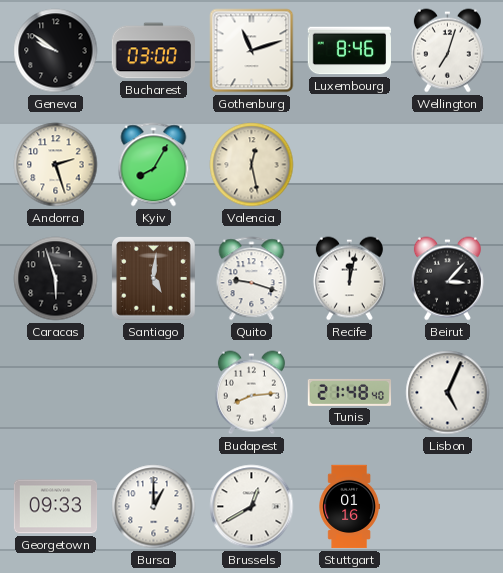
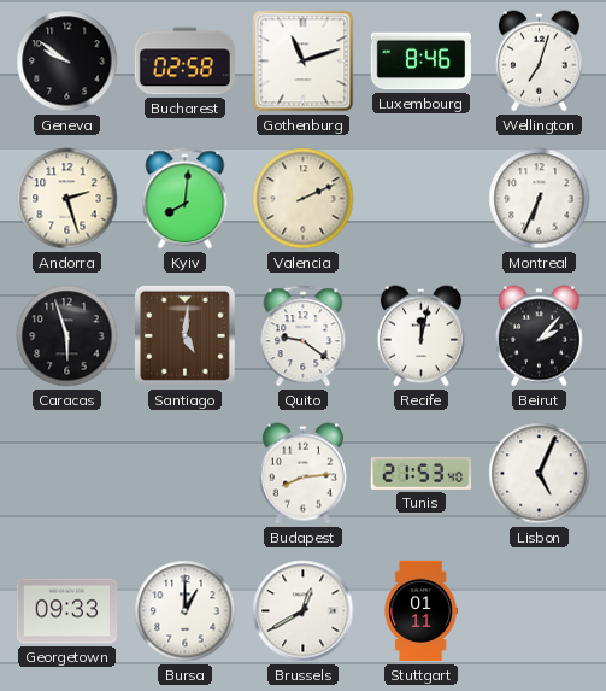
Bucharest: 03:00 -> 02:58 (184, 62)
Kyiv: 8:05 -> 8:01 (186, 199)
Valencia: 12:28 -> 2:11 (304, 199)
Montreal: none -> 6:34 (540, 199)
Quito: 9:18 -> 9:21 (304, 336)
Beirut: 3:07 -> 2:07 (539, 336)
Tunis: 21:48 -> 21:53 (422, 473)
Stuttgart: 01:16 -> 01:11 (420, 611)
